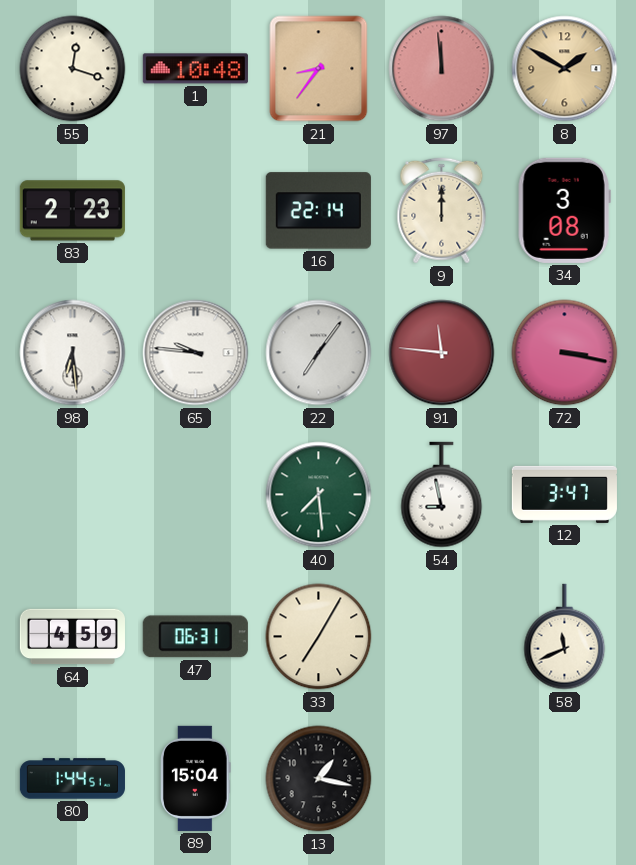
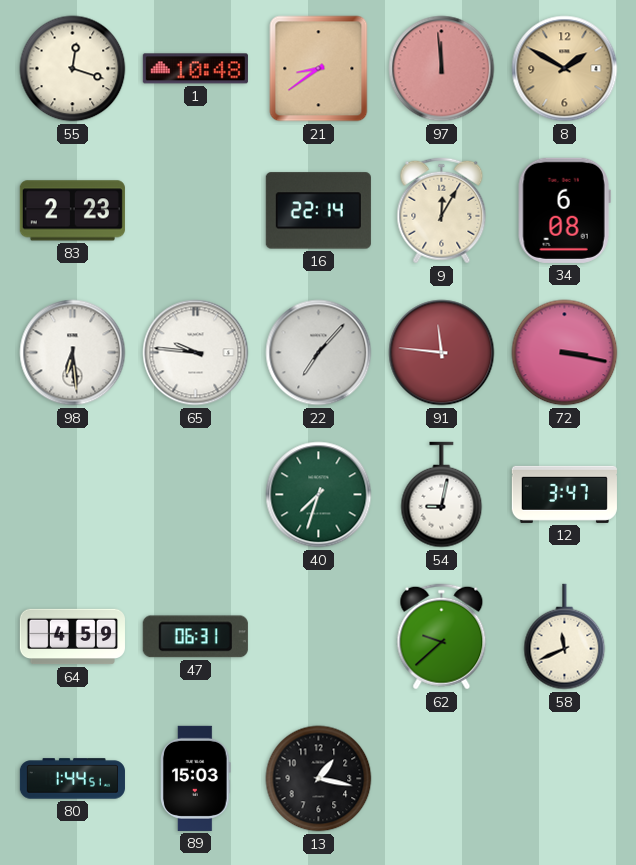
21: 8:36 -> 8:39 (319, 69)
9: 12:00 -> 12:05 (442, 211)
34: 3:08 -> 6:08 (564, 210)
22: 7:06 -> 7:07 (319, 353)
40: 7:29 -> 7:33 (319, 495)
54: 8:58 -> 9:02 (442, 495)
33: 7:05 -> none (319, 637)
62: none -> 9:38 (442, 637)
89: 15:04 -> 15:03 (196, 778)
